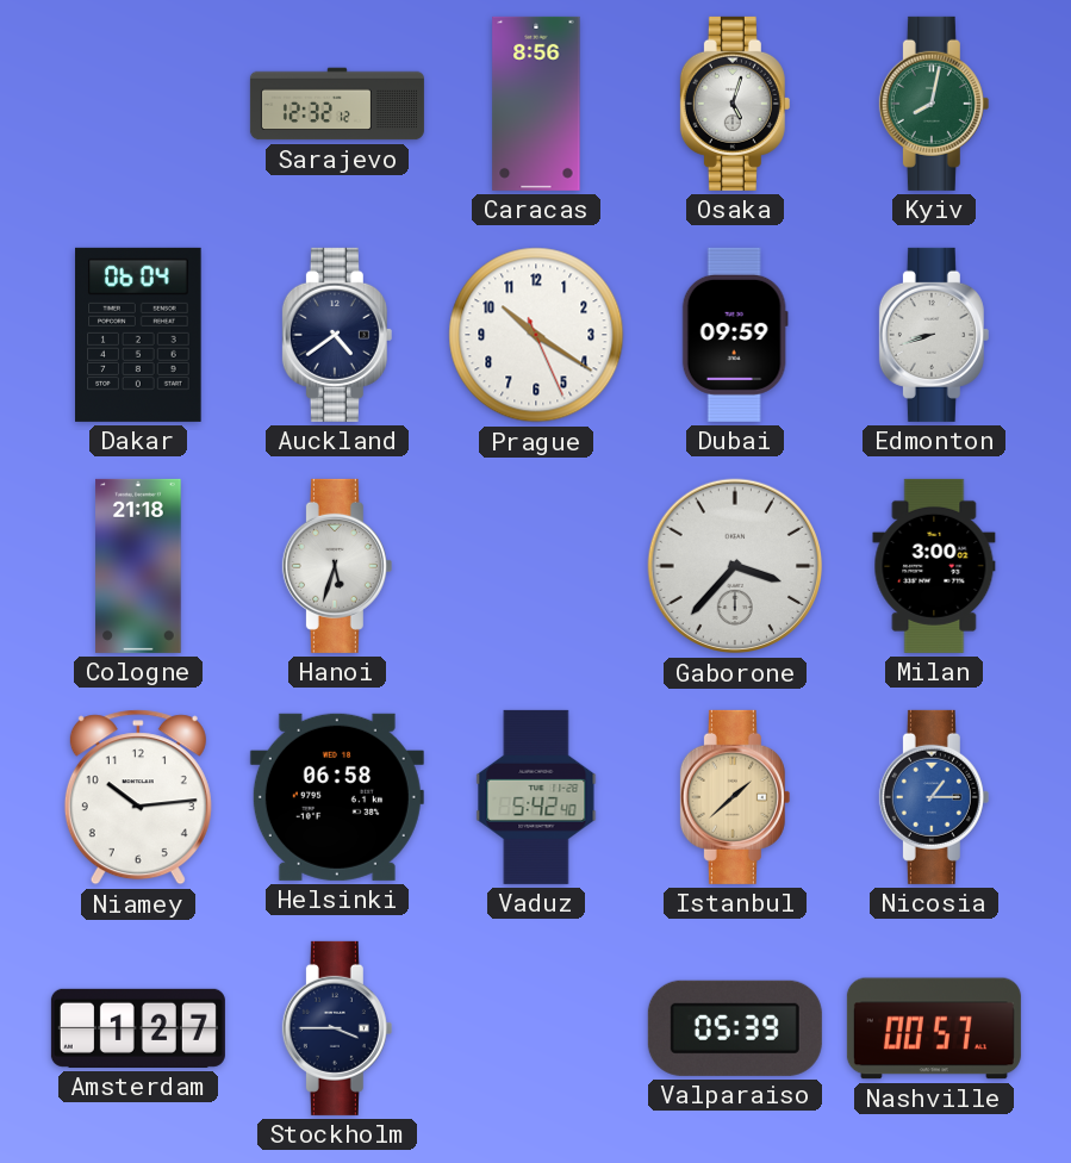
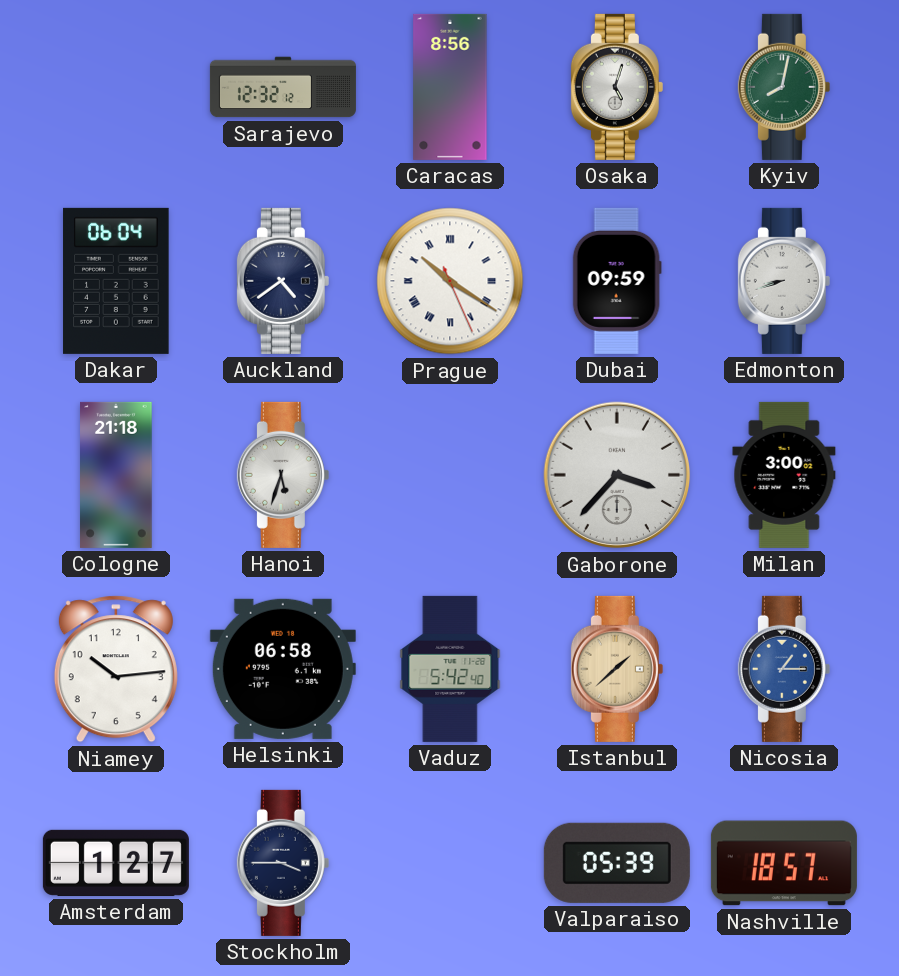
Prague numerals: Arabic -> Roman (450, 281)
Nashville: 00:57 -> 18:57 (784, 863)
